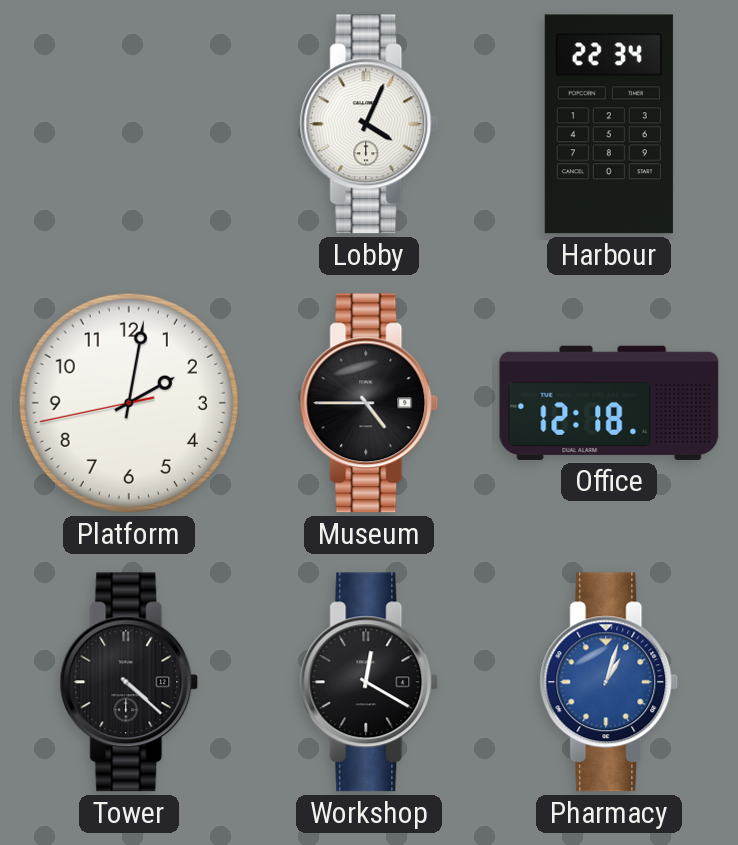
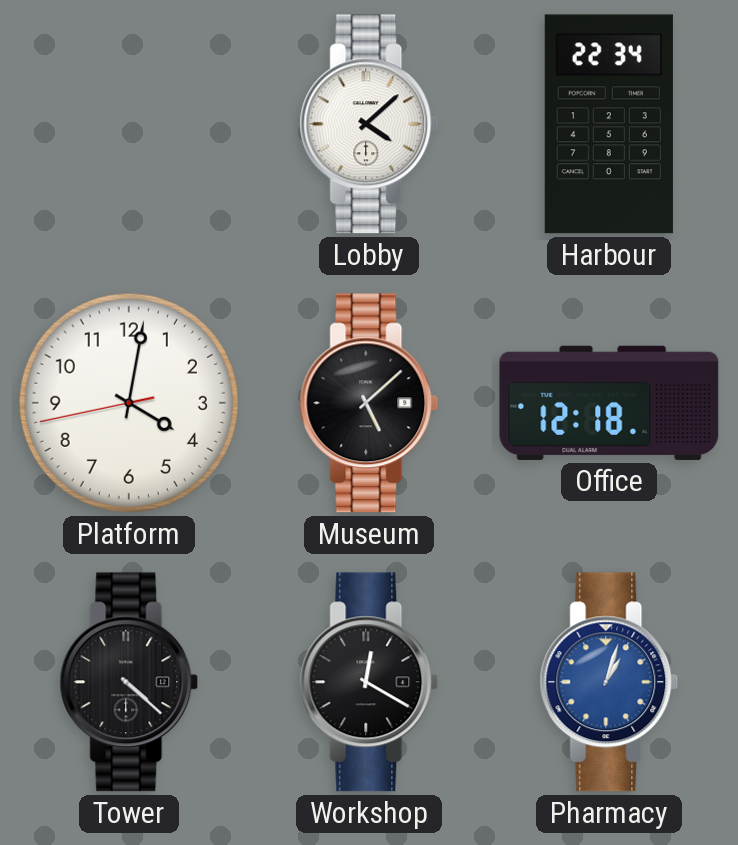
Lobby: 4:04 -> 4:08 (369, 124)
Platform: 2:01 -> 4:01 (129, 403)
Museum: 4:45 -> 5:08 (369, 403)
